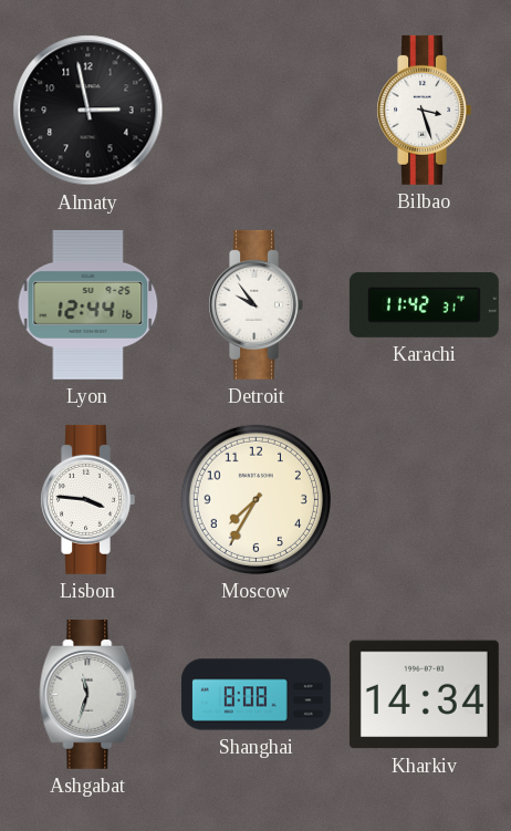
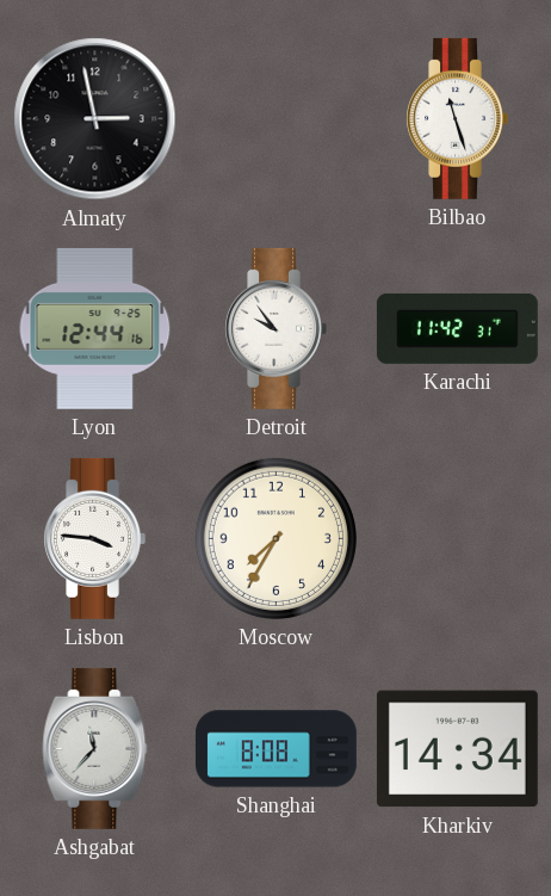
Bilbao: 3:27 -> 11:27 (457, 118)
Ashgabat: 11:33 -> 11:37 (95, 748)
